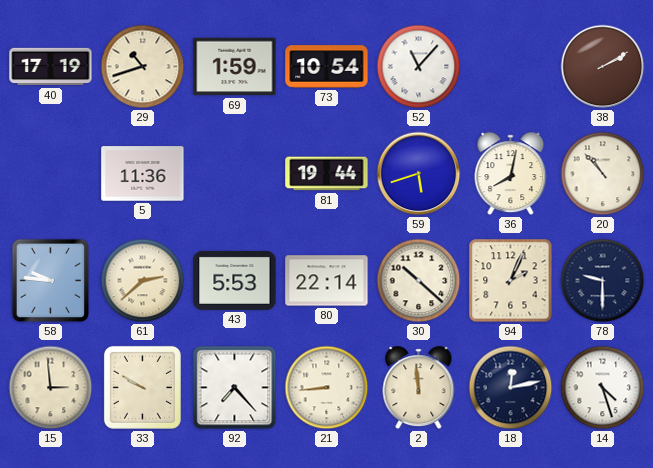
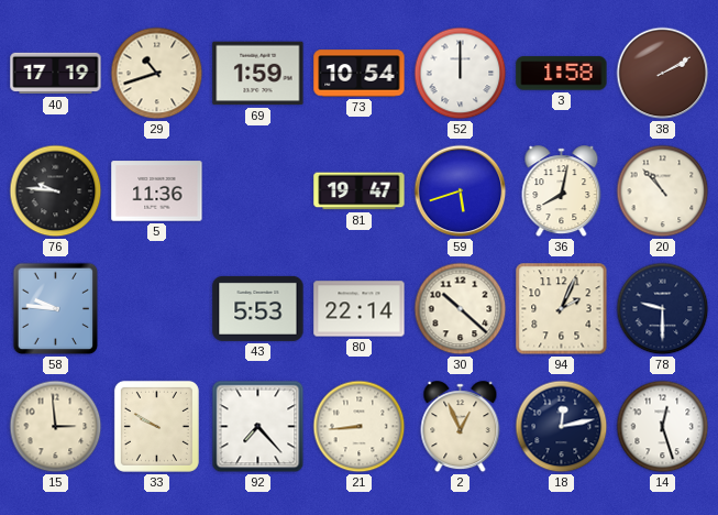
52: 11:07 -> 12:00 (461, 74)
3: none -> 1:58 (562, 74)
76: none -> 9:46 (56, 191)
81: 19:44 -> 19:47 (360, 191)
61: 2:38 -> none (143, 281)
2: 11:59 -> 12:56 (461, 427)
14: 4:27 -> 12:27 (663, 427)
